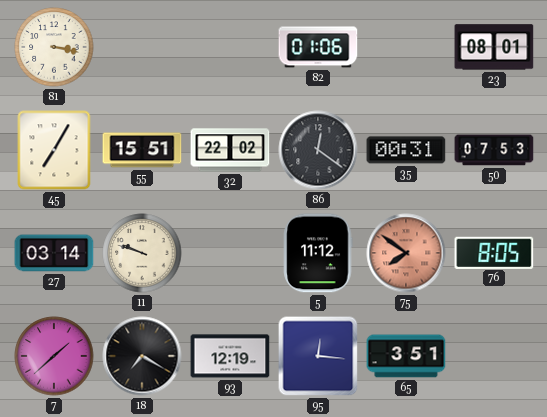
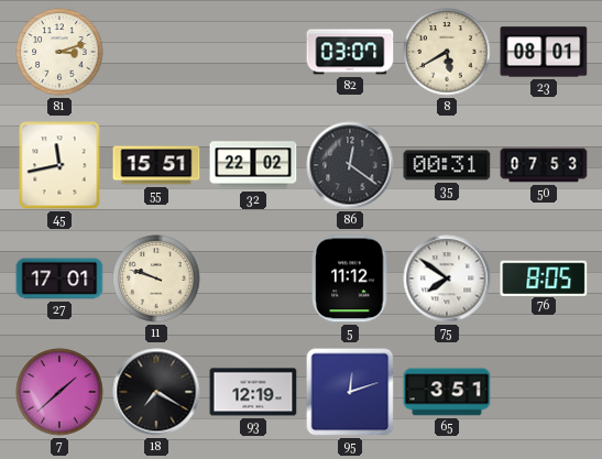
81: 3:17 -> 3:12 (59, 52)
82: 01:06 -> 03:07 (350, 52)
8: none -> 5:40 (447, 52)
45: 7:05 -> 11:43 (59, 165)
27: 03:14 -> 17:01 (59, 278)
75 dial: salmon -> white (447, 278)
95: 12:16 -> 12:12 (350, 392)
